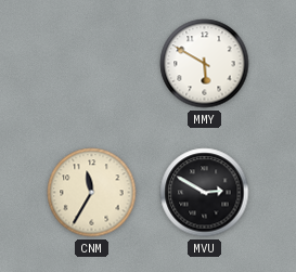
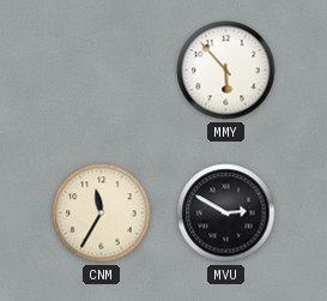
MMY: 5:50 -> 5:53 (226, 71)
